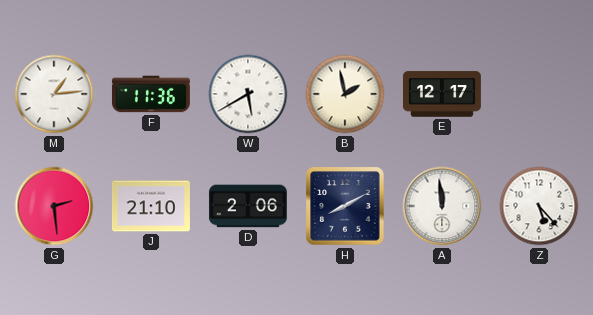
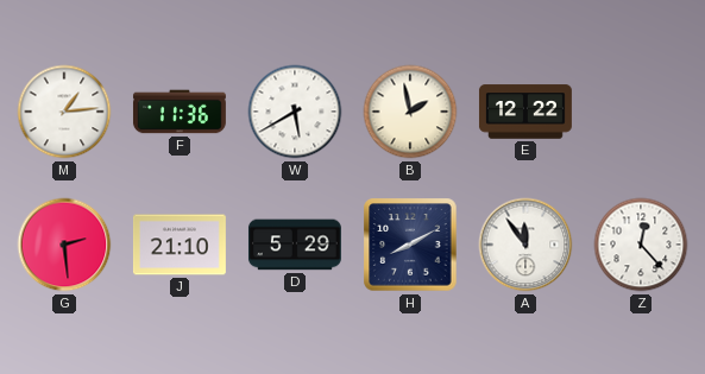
E: 12:17 -> 12:22 (525, 112)
D: 2:06 -> 5:29 (295, 245)
A: 11:59 -> 11:54 (525, 245)
Z: 5:23 -> 12:23 (641, 245)
